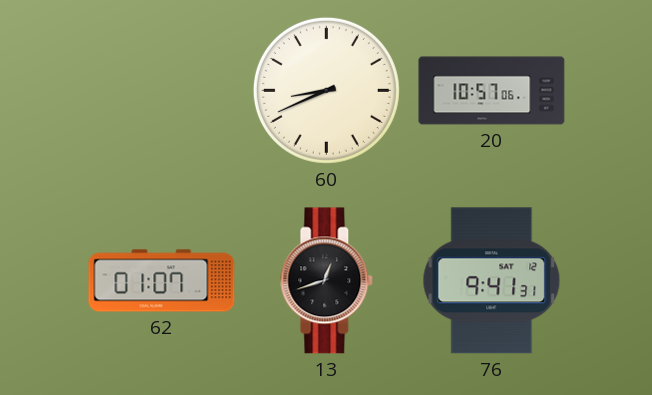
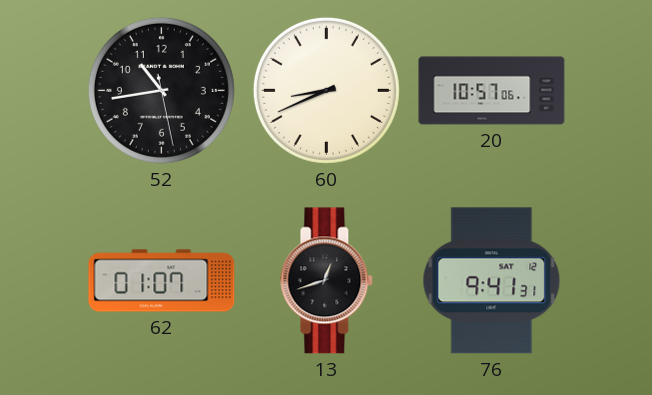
52: none -> 10:43 (161, 90)
